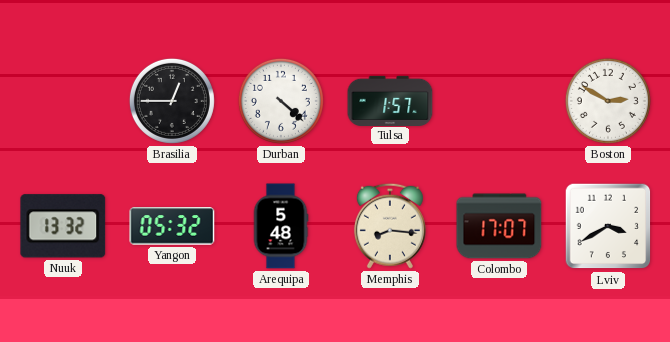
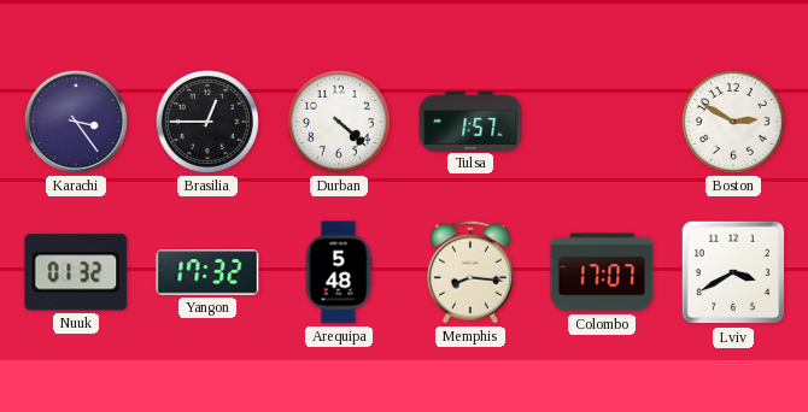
Karachi: none -> 3:24 (76, 122)
Nuuk: 13:32 -> 01:32 (76, 272)
Yangon: 05:32 -> 17:32 (207, 272)
